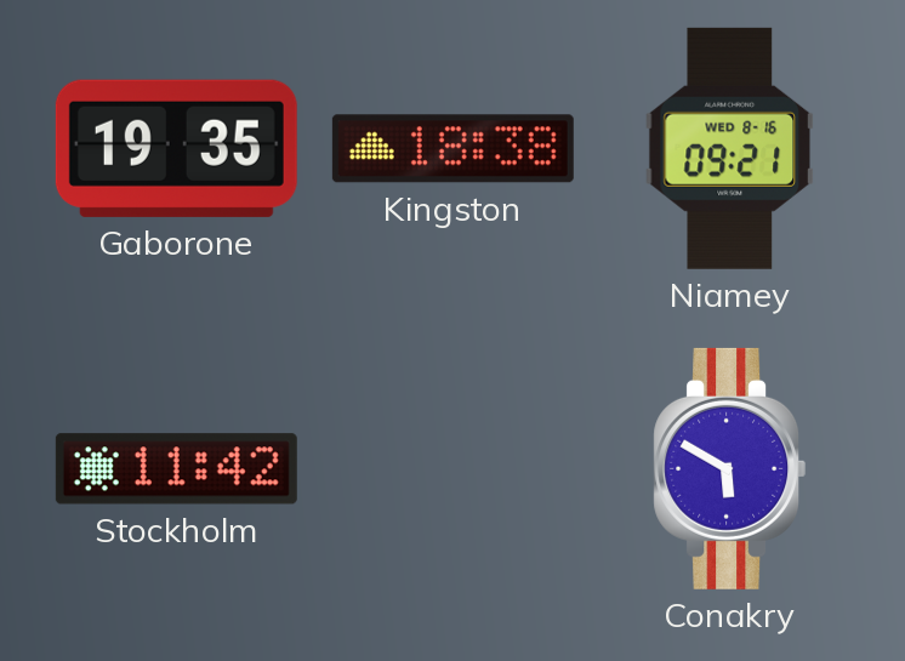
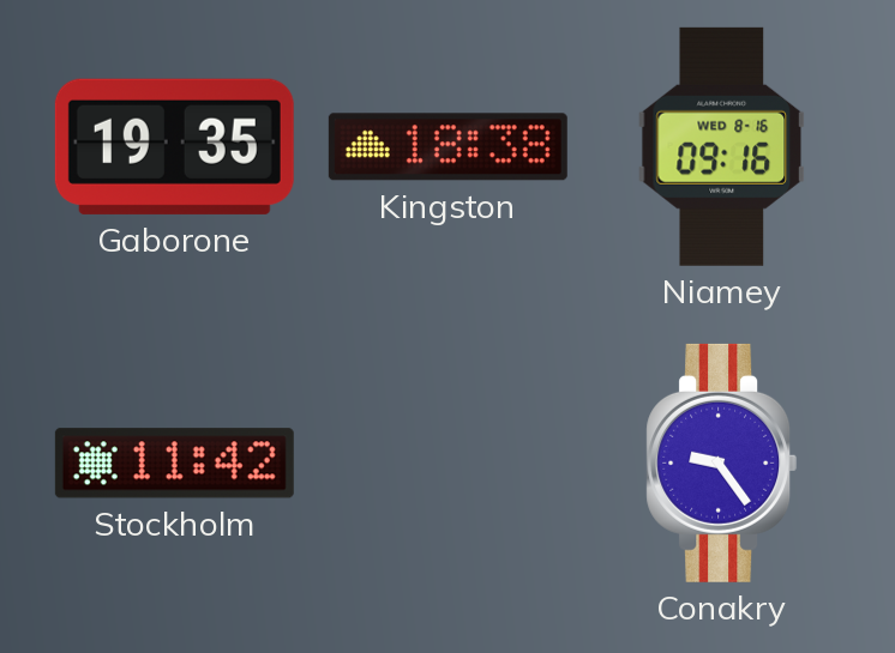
Niamey: 09:21 -> 09:16 (721, 146)
Conakry: 5:50 -> 9:24 (722, 462)
